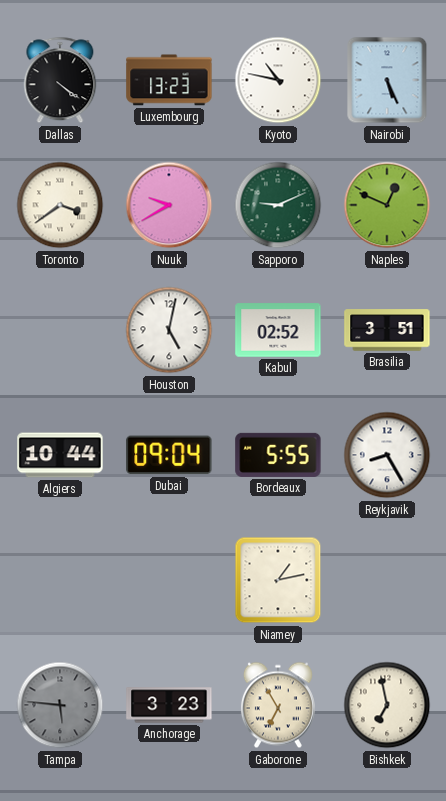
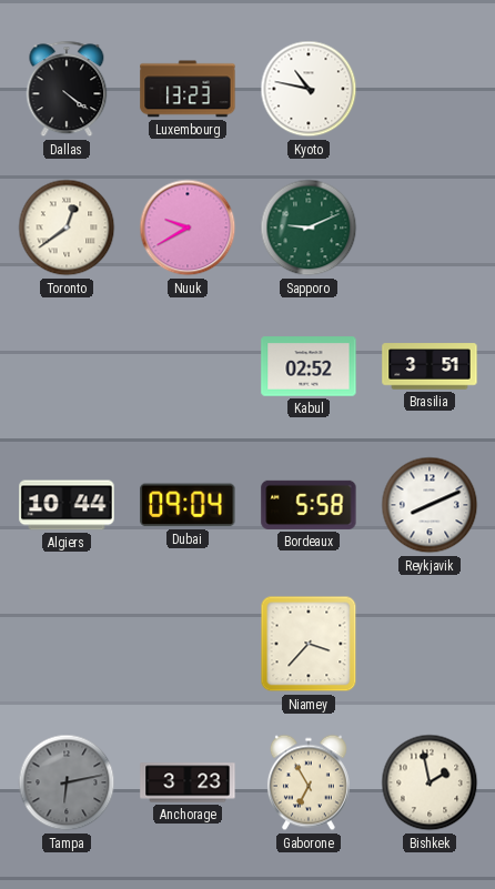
Nairobi: 5:26 -> none (387, 80)
Toronto: 3:39 -> 12:39 (67, 228)
Naples: 12:49 -> none (387, 205)
Houston: 5:02 -> none (169, 330)
Bordeaux: 5:55 -> 5:58 (309, 505)
Reykjavik: 8:25 -> 8:11 (430, 505)
Niamey: 1:13 -> 3:37 (309, 644)
Tampa: 5:46 -> 6:13 (67, 782)
Bishkek: 6:58 -> 1:58 (430, 782)
